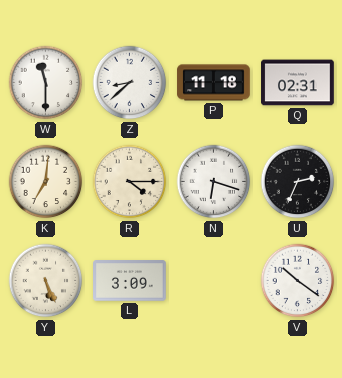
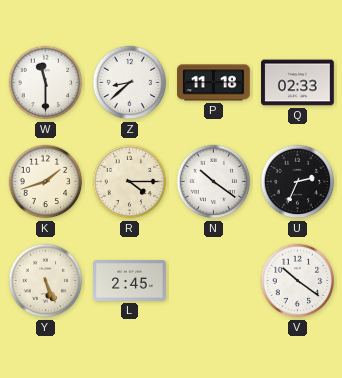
Q: 02:31 -> 02:33 (298, 83)
K: 7:01 -> 1:42 (46, 182)
N: 6:18 -> 10:21 (214, 182)
L: 3:09 -> 2:45 (130, 281)
